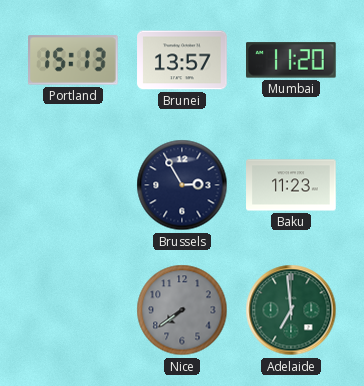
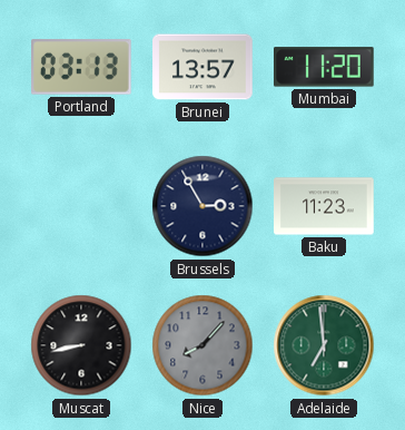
Portland: 15:13 -> 03:13 (82, 67)
Muscat: none -> 8:43 (81, 345)
Nice: 7:39 -> 8:07 (202, 345)
